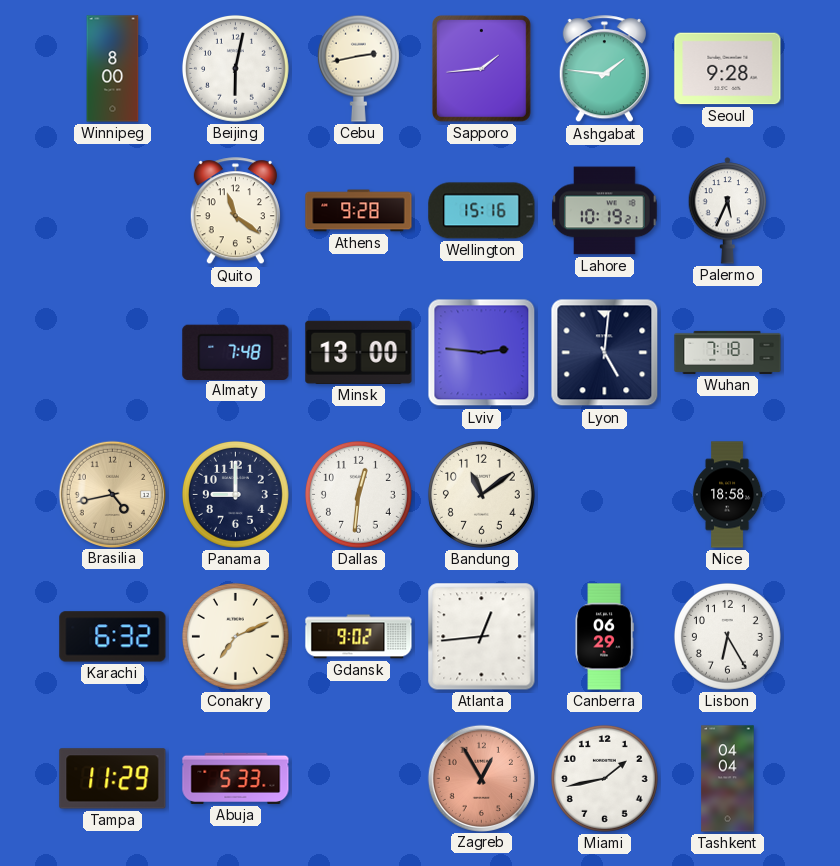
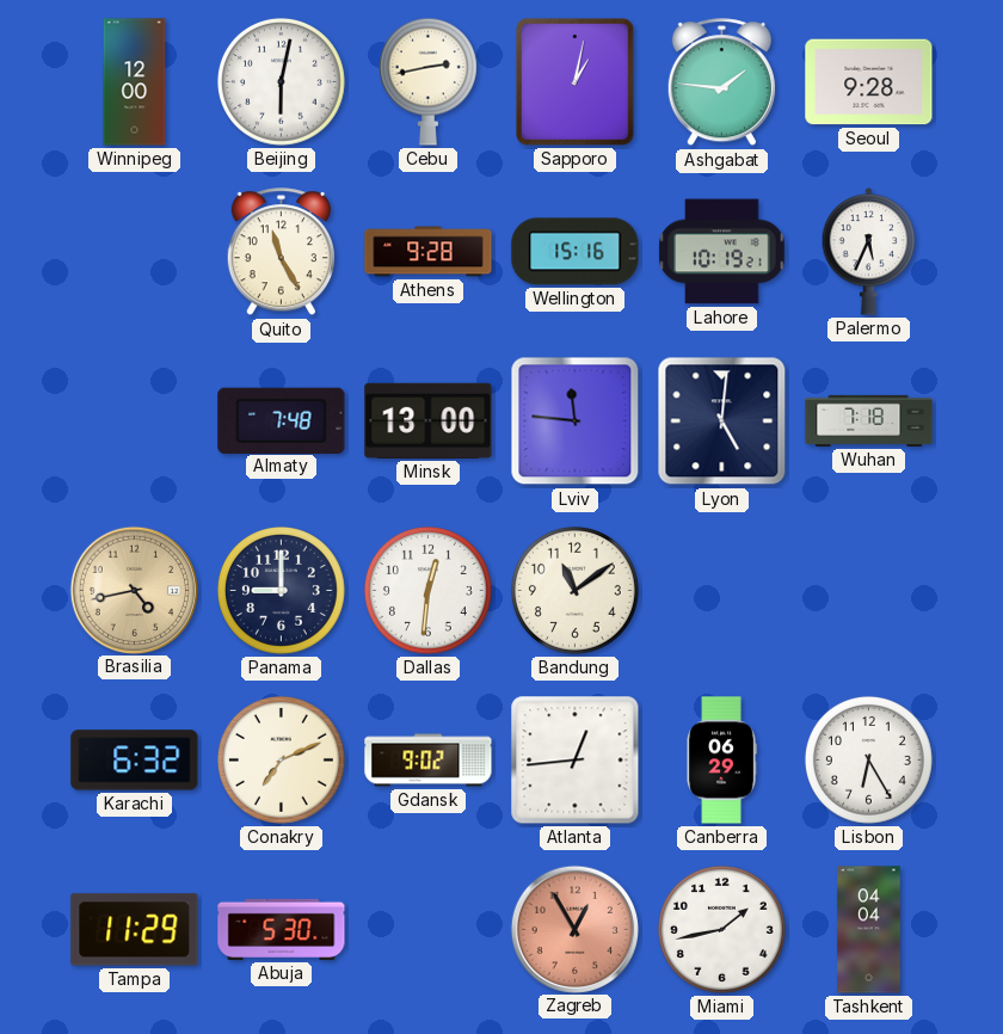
Winnipeg: 8:00 -> 12:00 (135, 82)
Sapporo: 1:44 -> 1:02 (574, 82)
Quito: 11:21 -> 11:25 (281, 252)
Lviv: 2:46 -> 11:46 (576, 421)
Nice: 18:58 -> none (727, 495)
Abuja: 5:33 -> 5:30 (282, 929)
